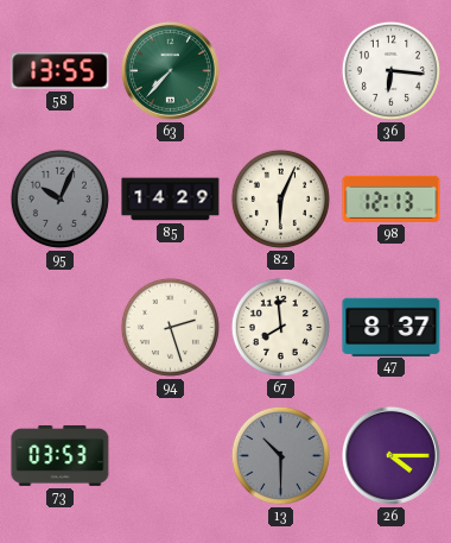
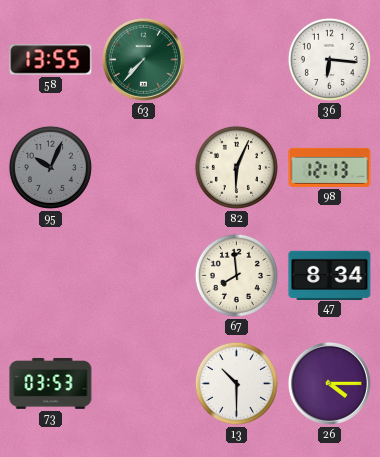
85: 14:29 -> none (171, 200)
94: 2:27 -> none (170, 327)
47: 8:37 -> 8:34 (330, 275)
13 dial: grey -> white (236, 383)
